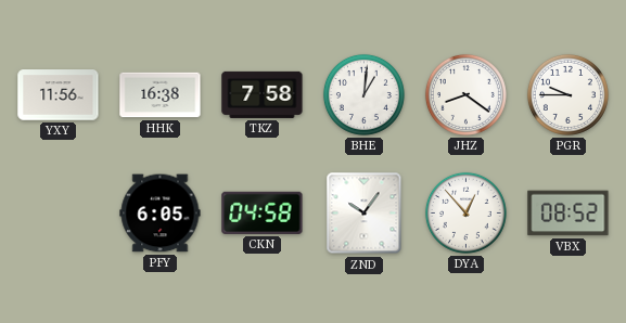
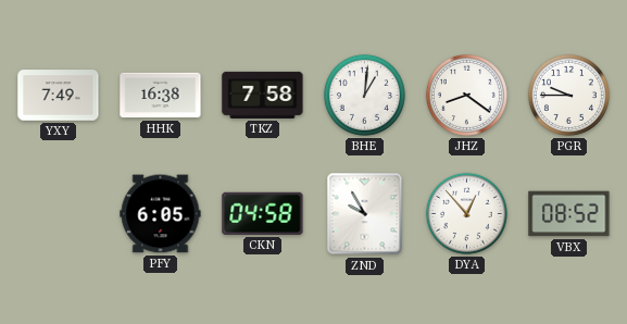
YXY: 11:56 -> 7:49 (59, 96)
ZND: 10:06 -> 9:55 (365, 214)
